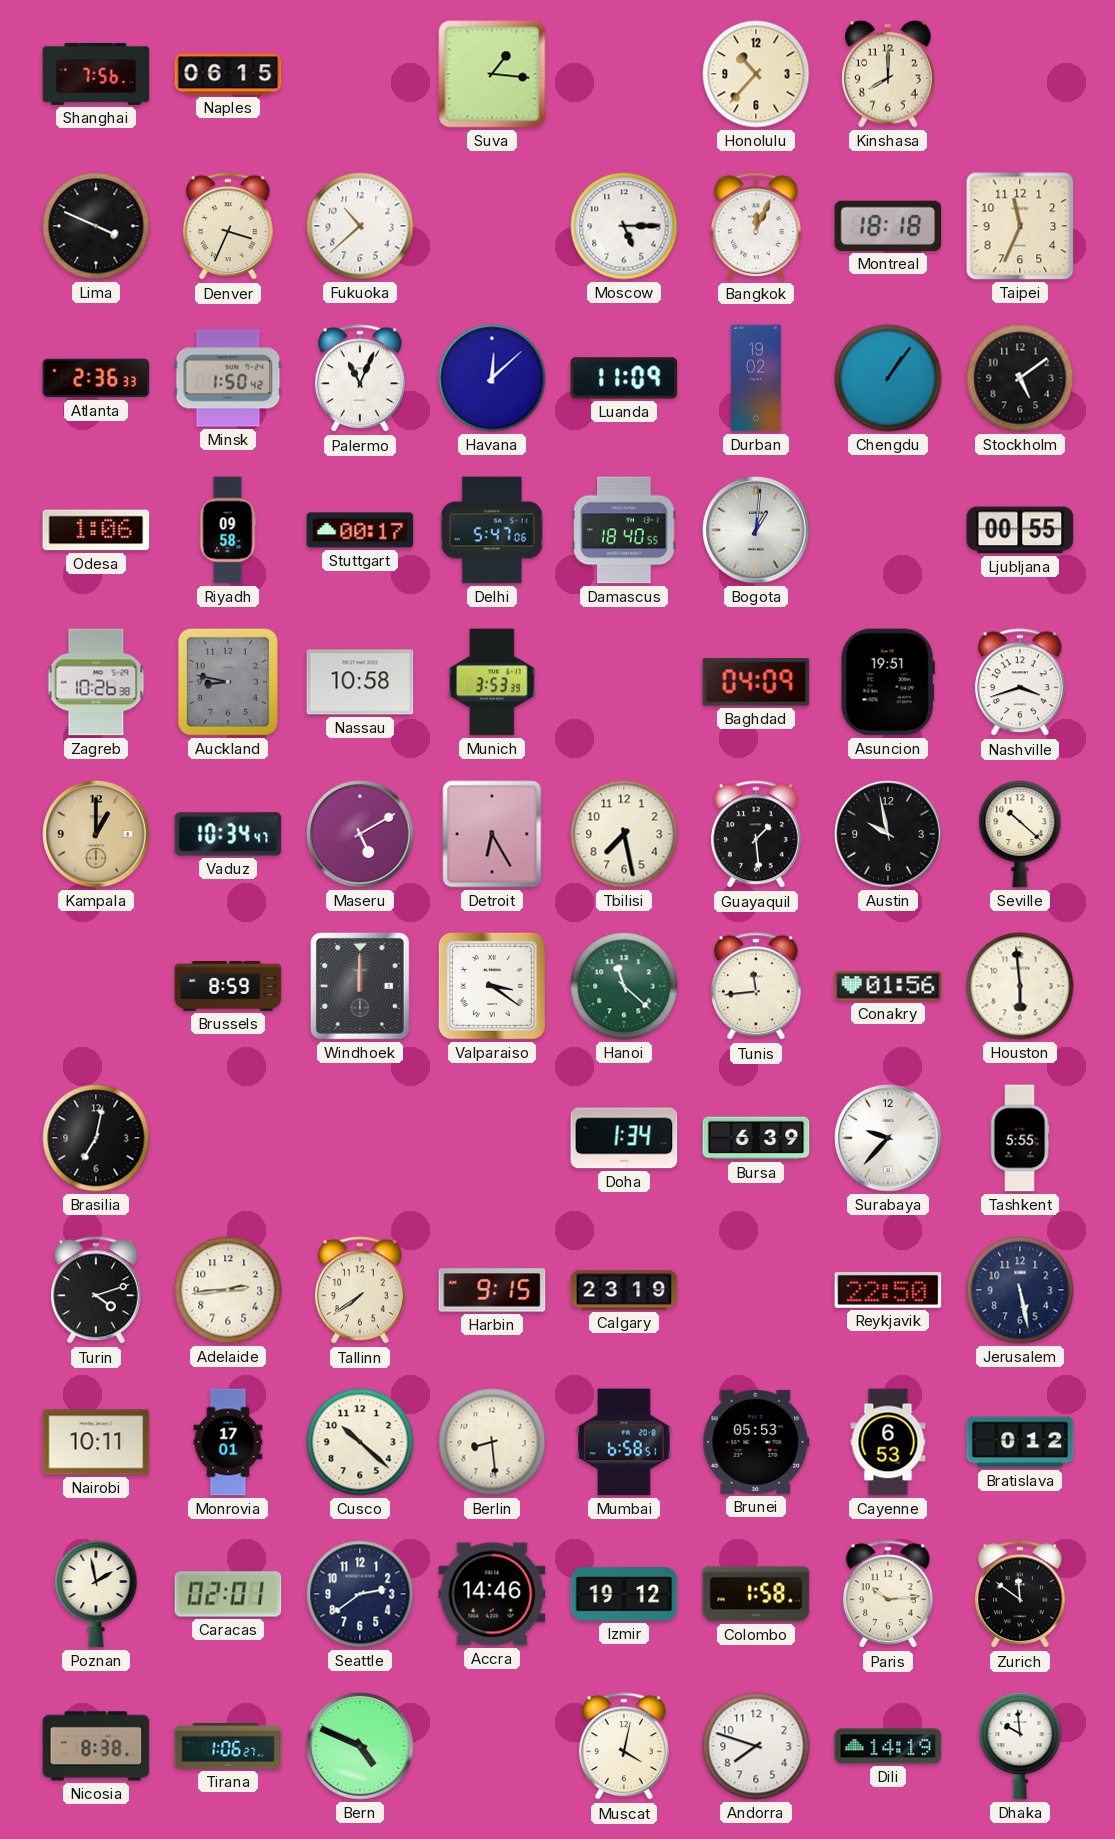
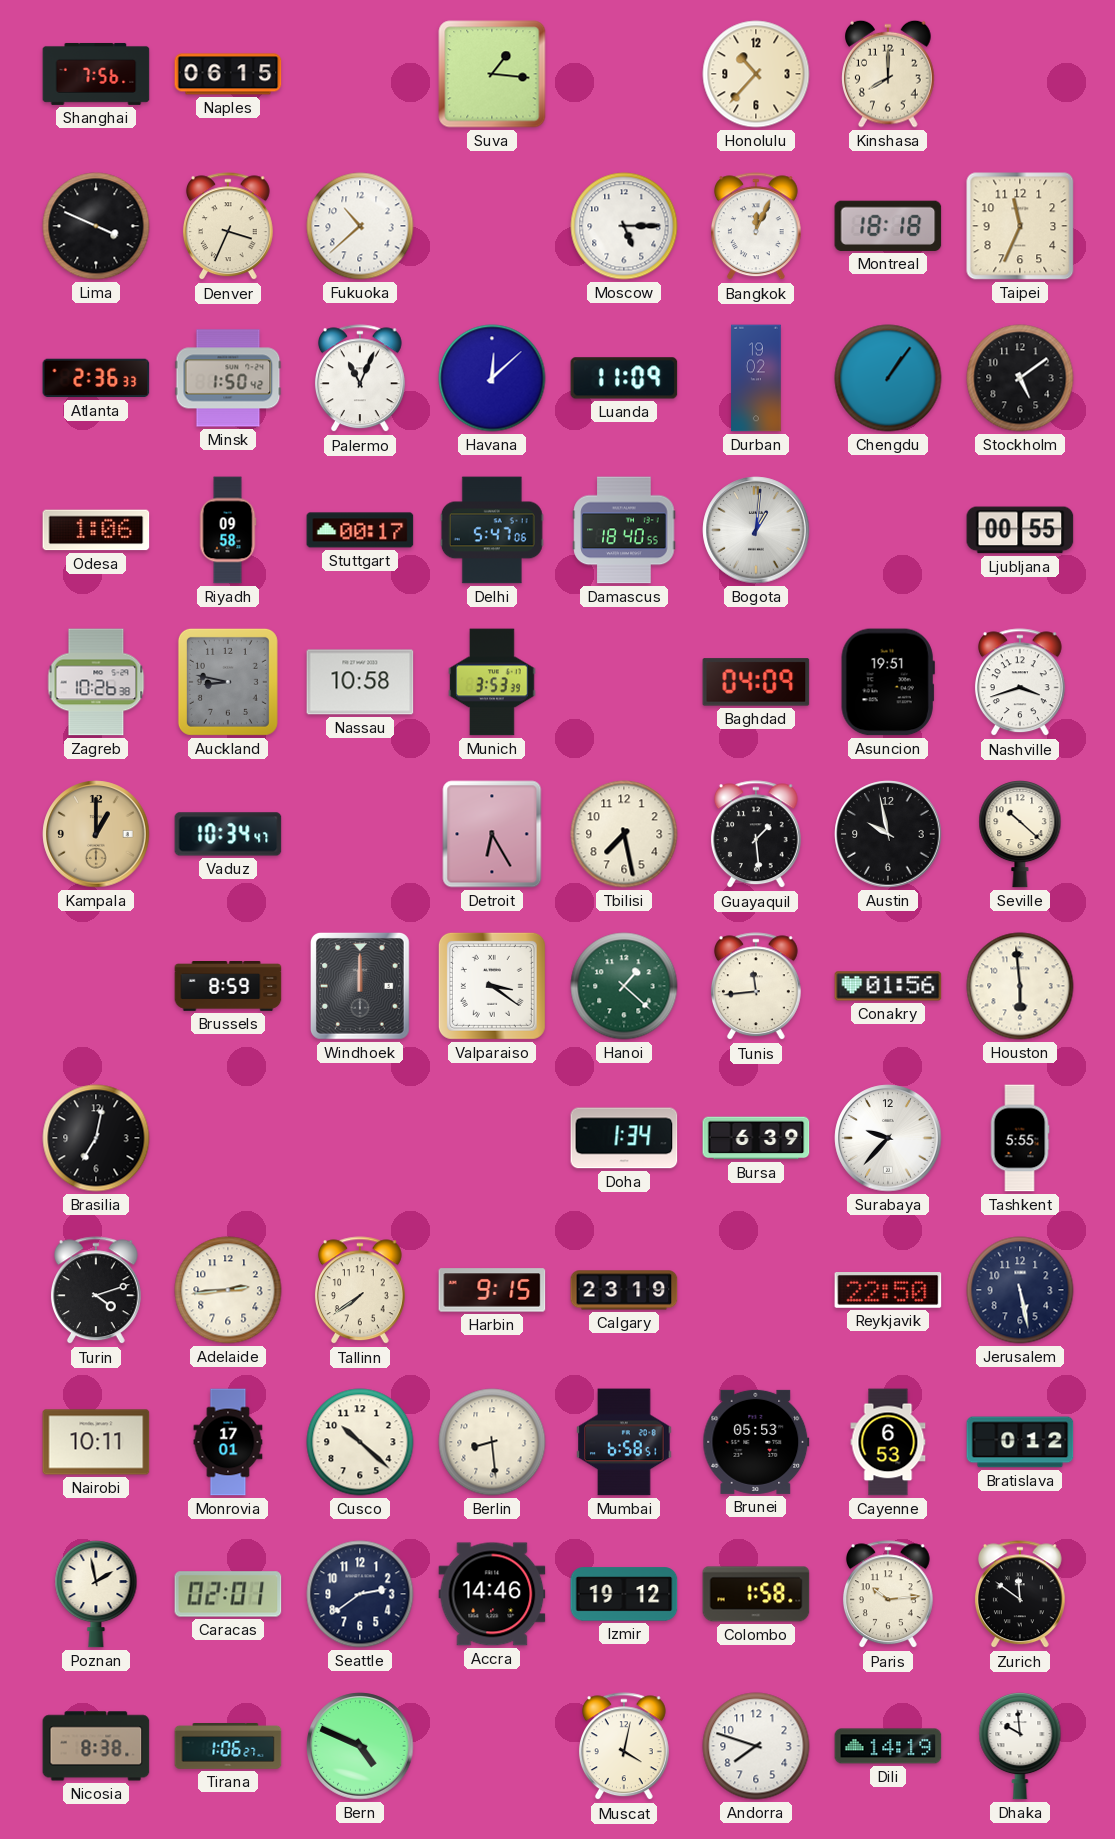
Maseru: 5:10 -> none (360, 834)
Hanoi: 11:22 -> 1:22 (624, 986)
